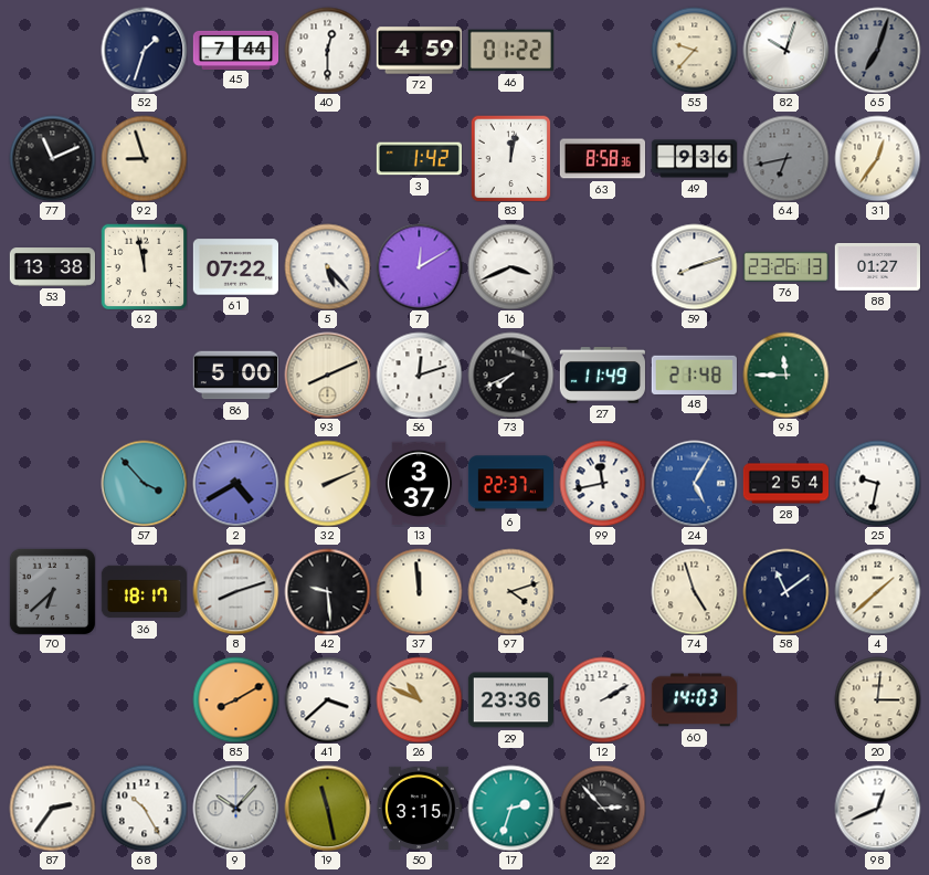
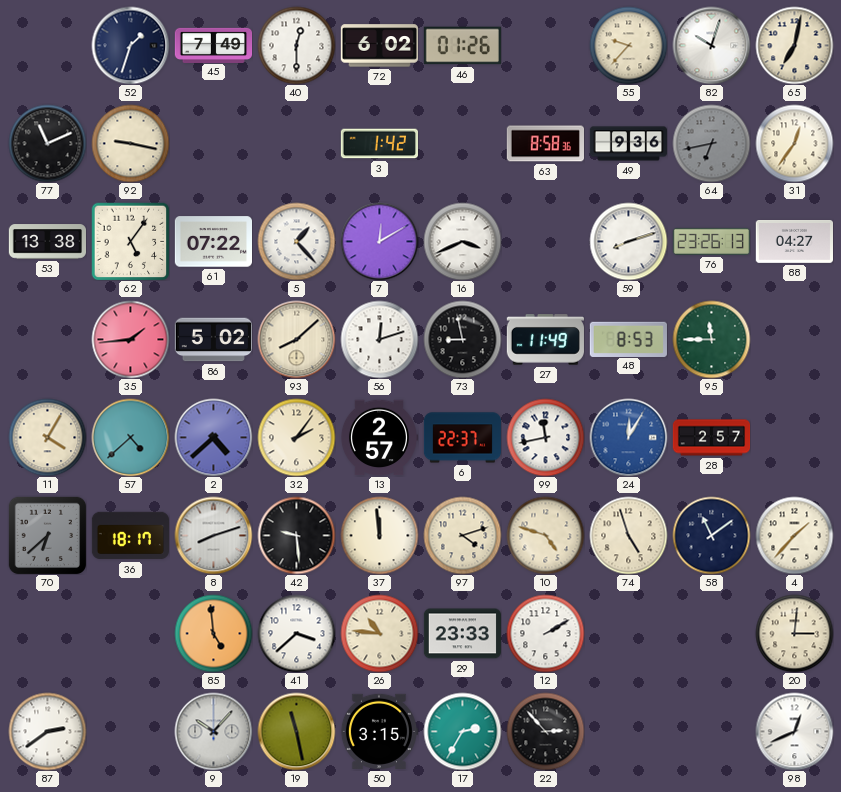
45: 7:44 -> 7:49 (213, 45)
72: 4:59 -> 6:02 (379, 46)
46: 01:22 -> 01:26 (462, 46)
65: 7:03 -> 7:02 (794, 45)
65 dial: grey -> cream (794, 45)
92: 8:57 -> 9:17 (130, 143)
83: 12:02 -> none (511, 158)
62: 11:58 -> 5:06 (130, 241)
5: 5:23 -> 1:23 (296, 241)
88: 01:27 -> 04:27 (794, 242)
35: none -> 1:44 (130, 339)
86: 5:00 -> 5:02 (213, 340)
93: 8:11 -> 8:08 (296, 339)
73: 7:41 -> 8:58 (462, 339)
48: 21:48 -> 8:53 (628, 339)
11: none -> 4:05 (47, 437)
57: 3:53 -> 4:38 (130, 437)
2: 4:40 -> 4:38 (213, 437)
32: 2:11 -> 2:06 (296, 437)
13: 3:37 -> 2:57 (379, 438)
24: 5:05 -> 12:05 (628, 437)
28: 2:54 -> 2:57 (711, 438)
25: 9:32 -> none (877, 483)
10: none -> 4:48 (545, 535)
4: 1:38 -> 1:37 (794, 535)
85: 8:10 -> 4:59 (213, 633)
26: 10:49 -> 10:46 (379, 633)
29: 23:36 -> 23:33 (462, 634)
60: 14:03 -> none (694, 700)
87: 2:36 -> 2:39 (47, 731)
68: 10:25 -> none (144, 808)
17: 2:33 -> 2:35 (462, 731)
